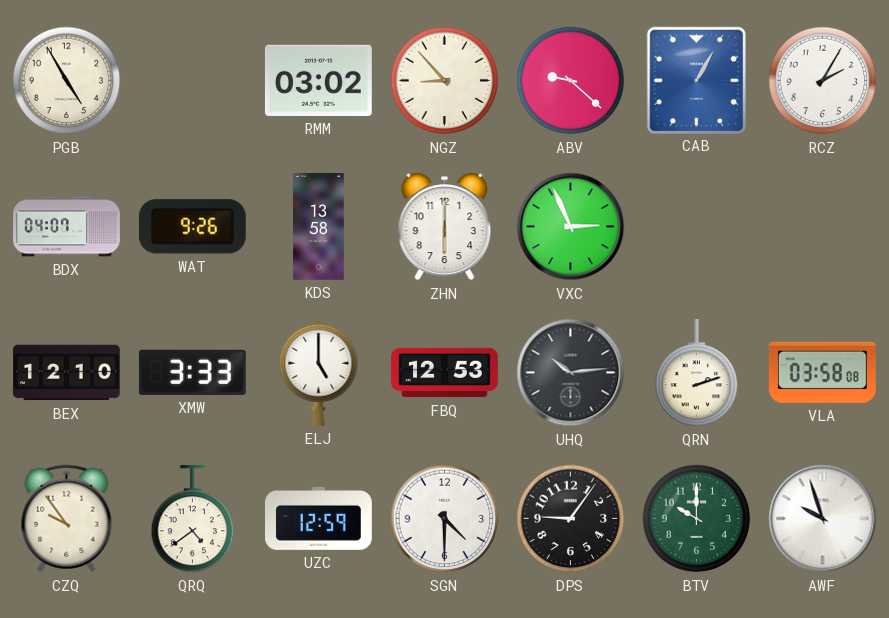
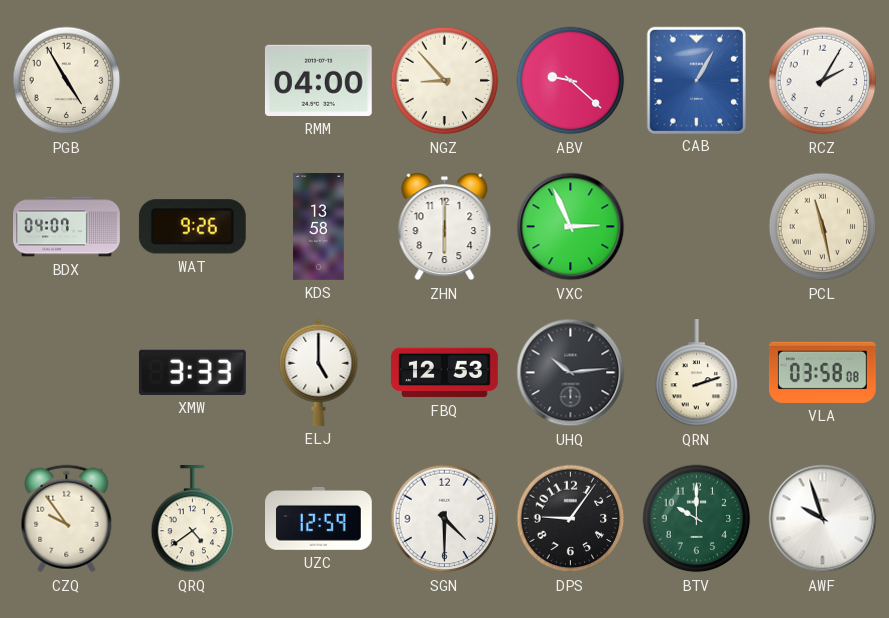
RMM: 03:02 -> 04:00 (318, 80)
PCL: none -> 11:28 (823, 227)
BEX: 12:10 -> none (66, 373)
